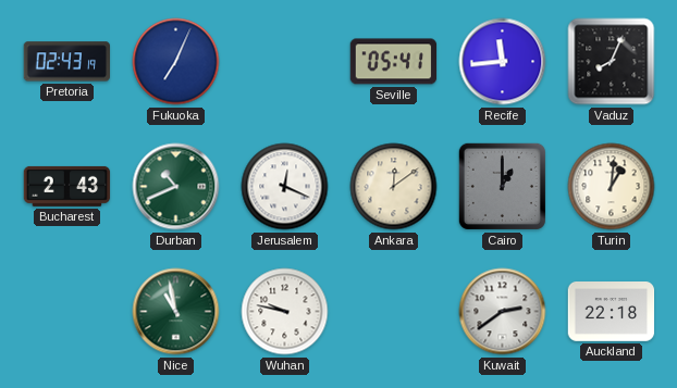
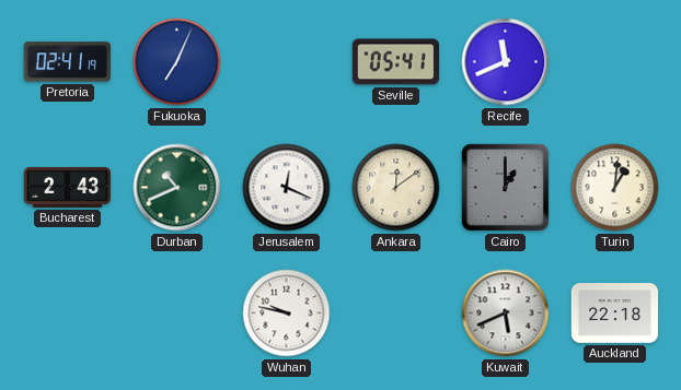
Pretoria: 02:43 -> 02:41 (68, 62)
Recife: 11:44 -> 11:41 (506, 62)
Vaduz: 8:04 -> none (612, 62)
Nice: 10:58 -> none (176, 312)
Kuwait: 2:39 -> 5:41 (506, 314)
